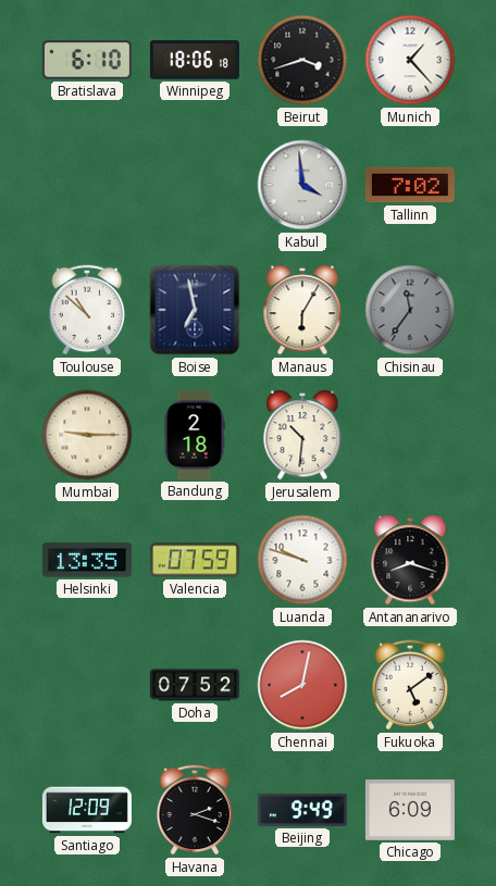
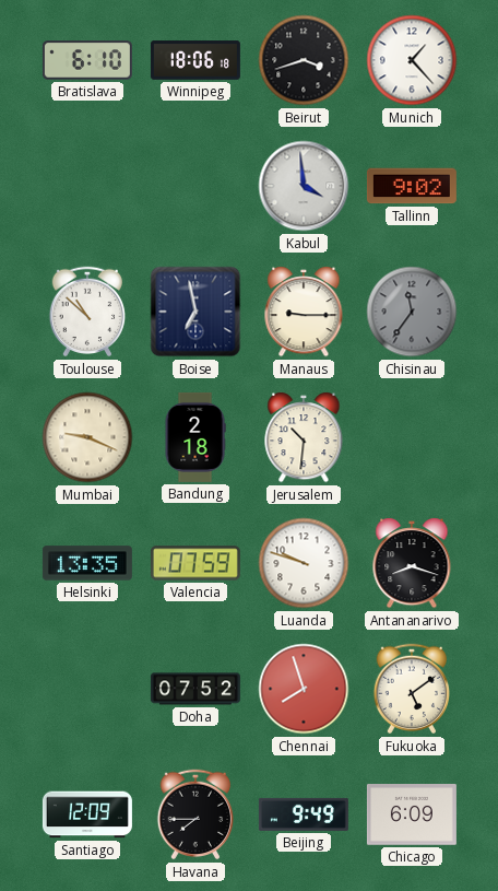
Tallinn: 7:02 -> 9:02 (412, 186)
Manaus: 6:05 -> 9:15 (304, 312)
Mumbai: 9:15 -> 9:19 (87, 437)
Chennai: 8:02 -> 7:57 (304, 689)
Havana: 2:18 -> 7:45 (195, 814)
